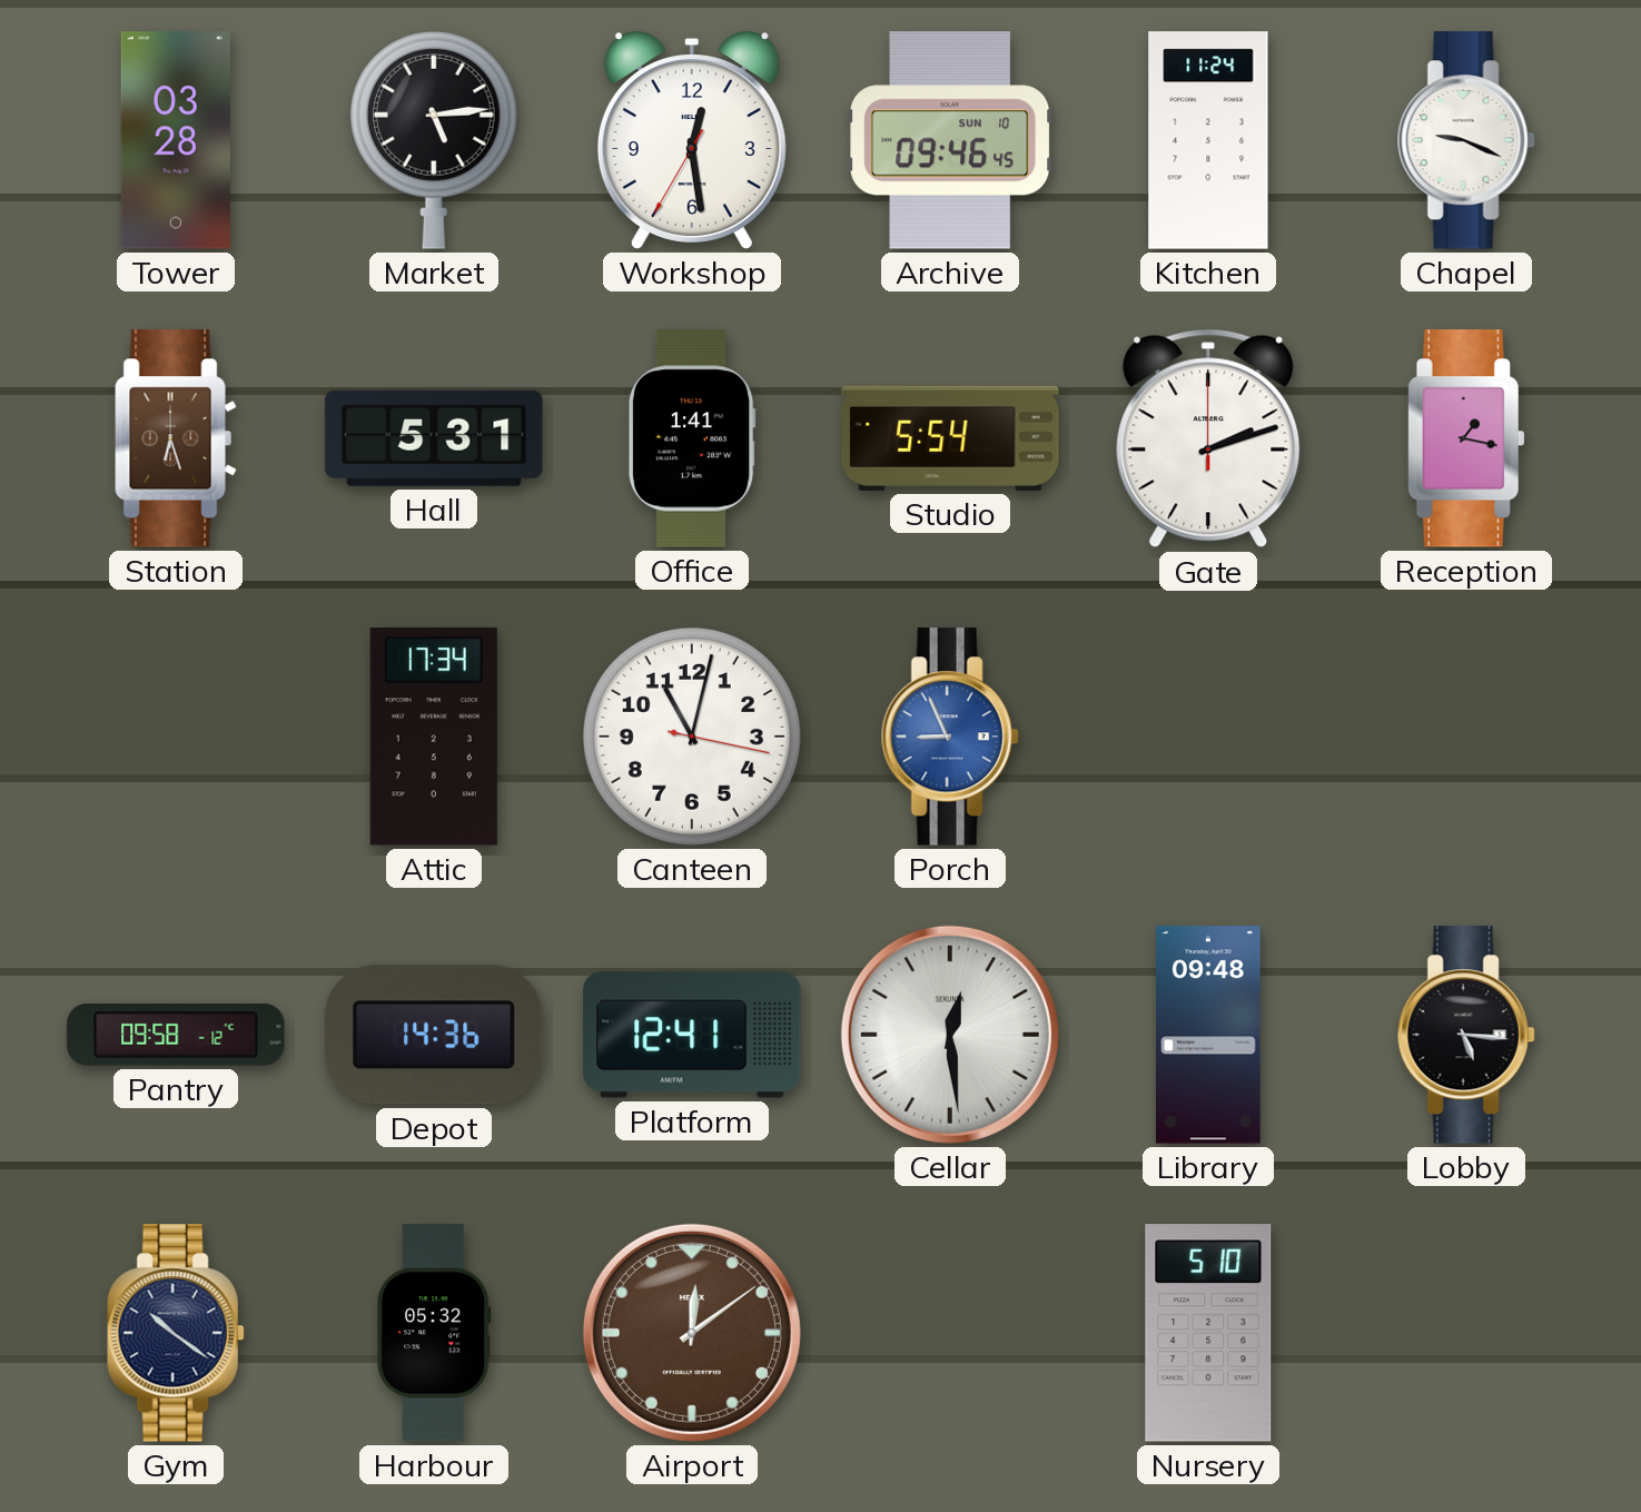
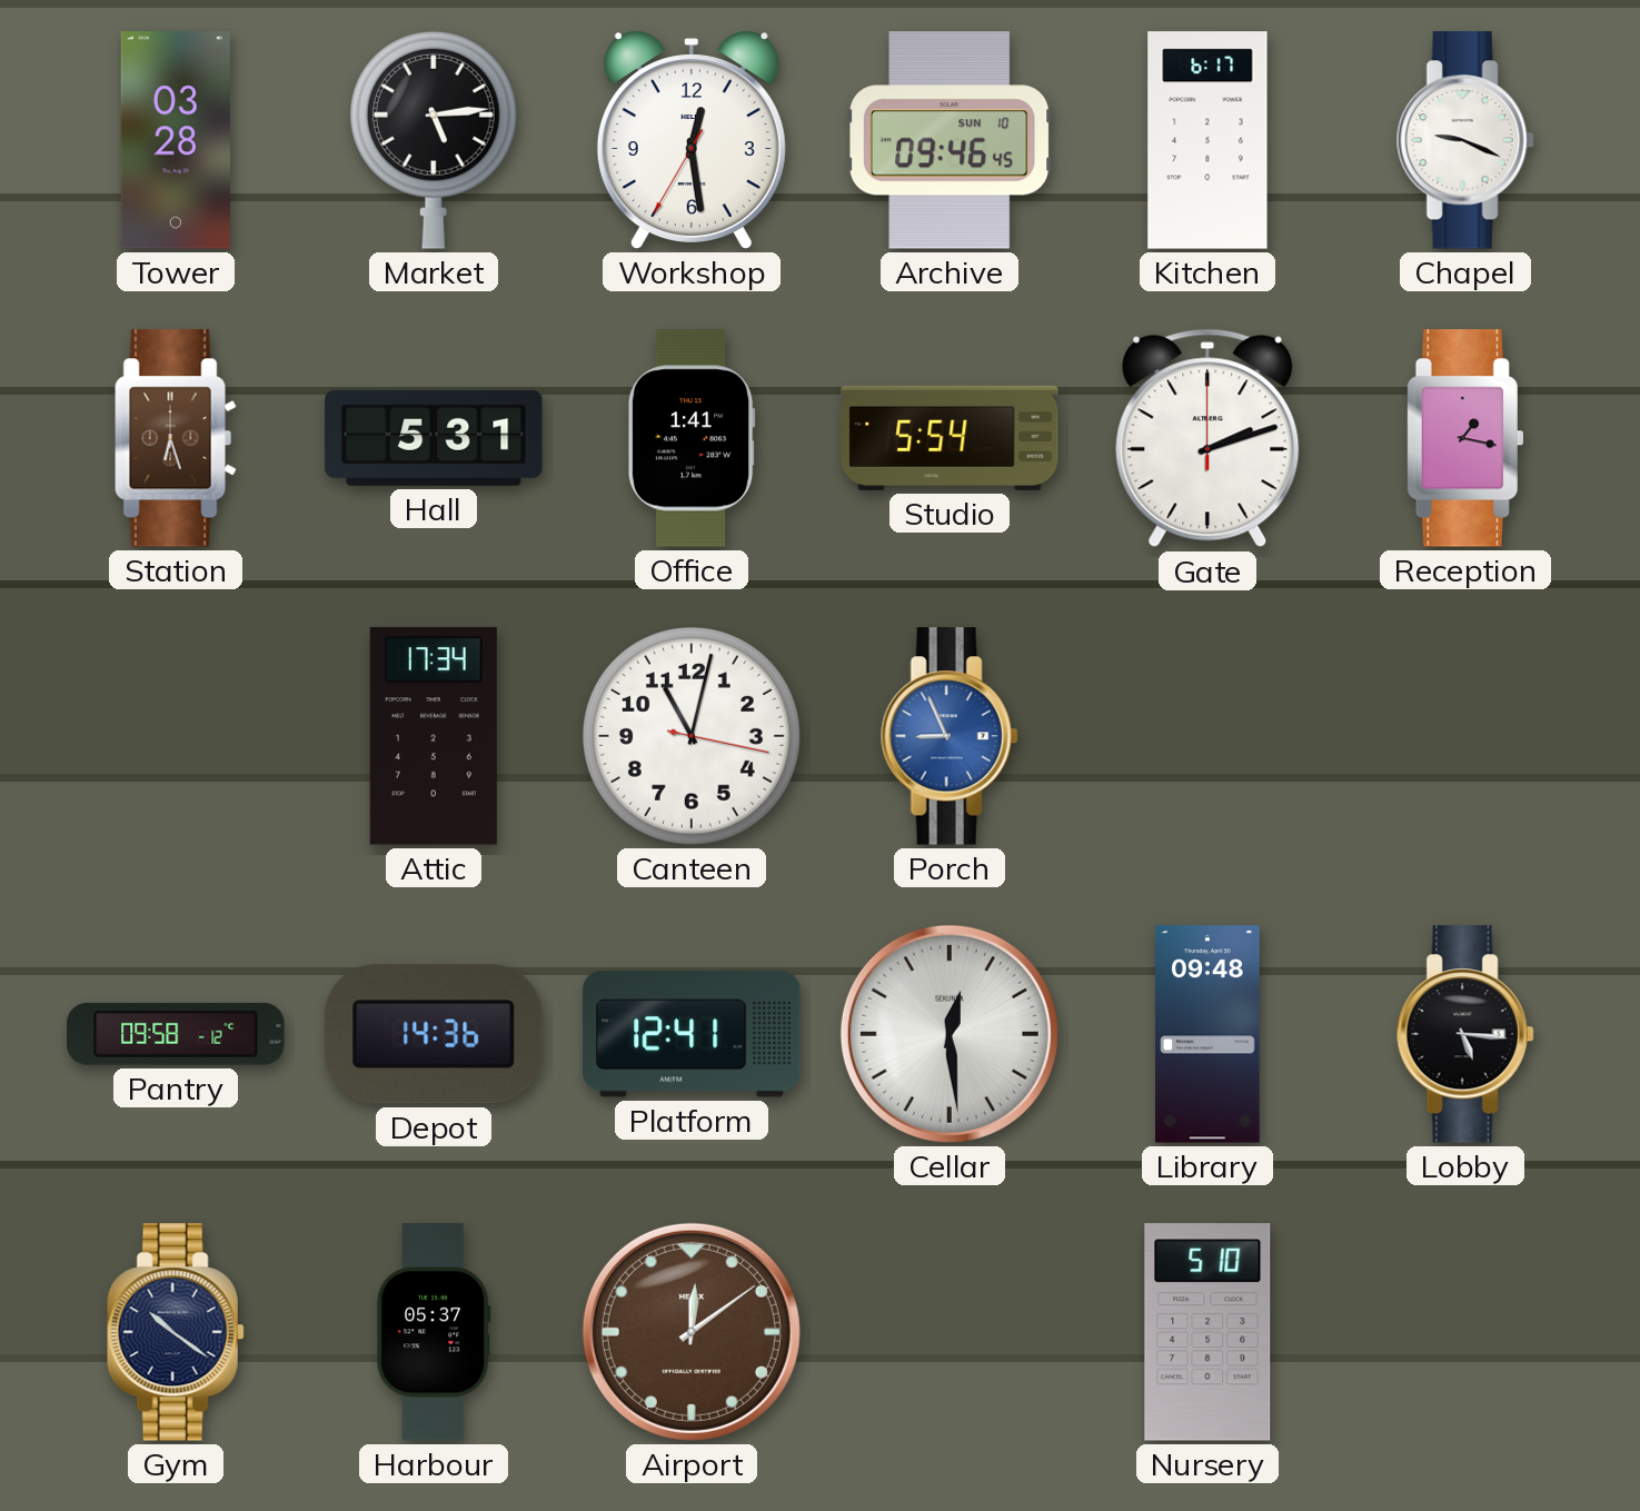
Kitchen: 11:24 -> 6:17 (1207, 140)
Harbour: 05:32 -> 05:37 (434, 1332)
